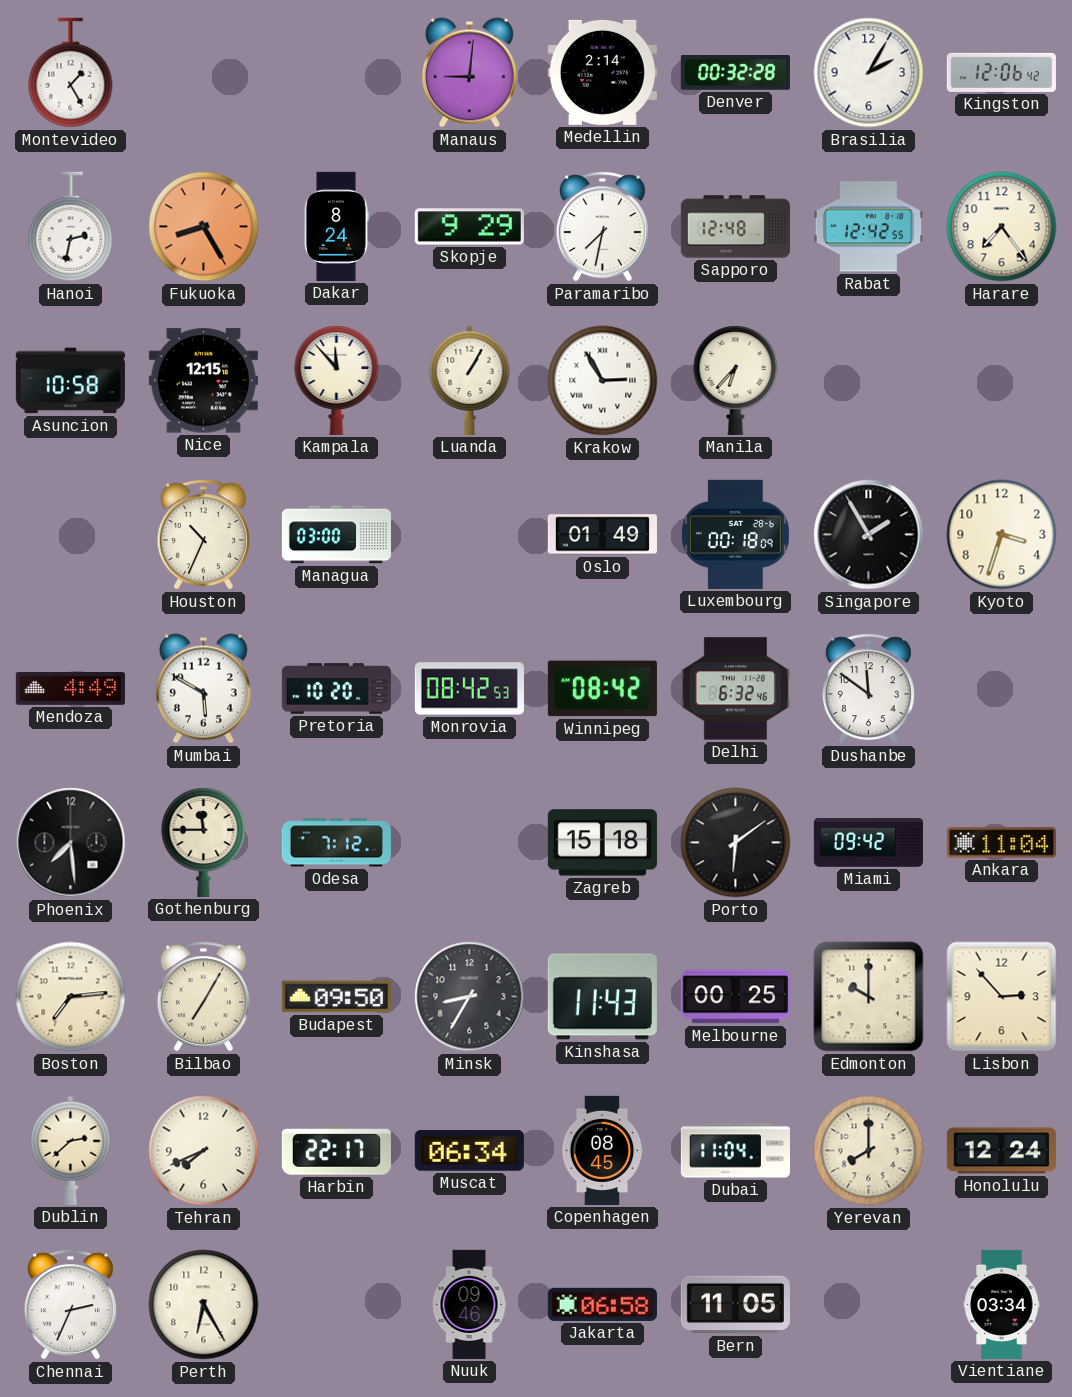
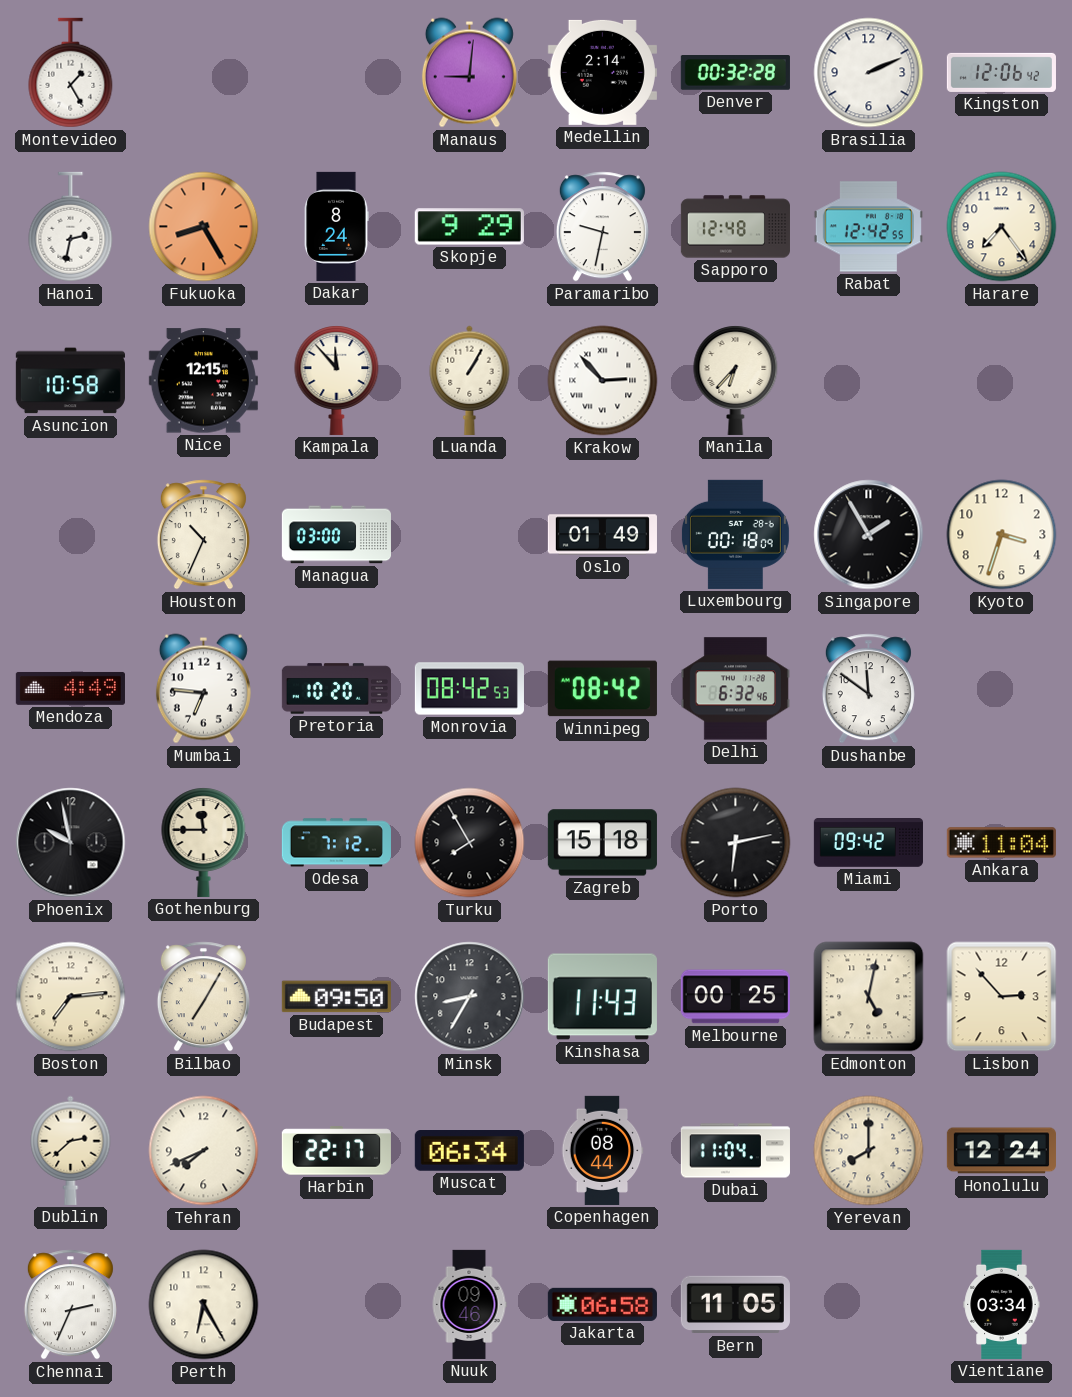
Brasilia: 2:05 -> 2:11 (869, 73)
Paramaribo: 7:32 -> 9:32 (602, 227)
Krakow: 2:55 -> 2:53 (603, 381)
Mumbai: 5:50 -> 6:46 (203, 689)
Phoenix: 7:29 -> 9:58 (71, 843)
Turku: none -> 7:55 (470, 843)
Porto: 6:09 -> 6:13 (736, 843)
Edmonton: 10:00 -> 5:02 (869, 997)
Copenhagen: 08:45 -> 08:44 (602, 1150)
